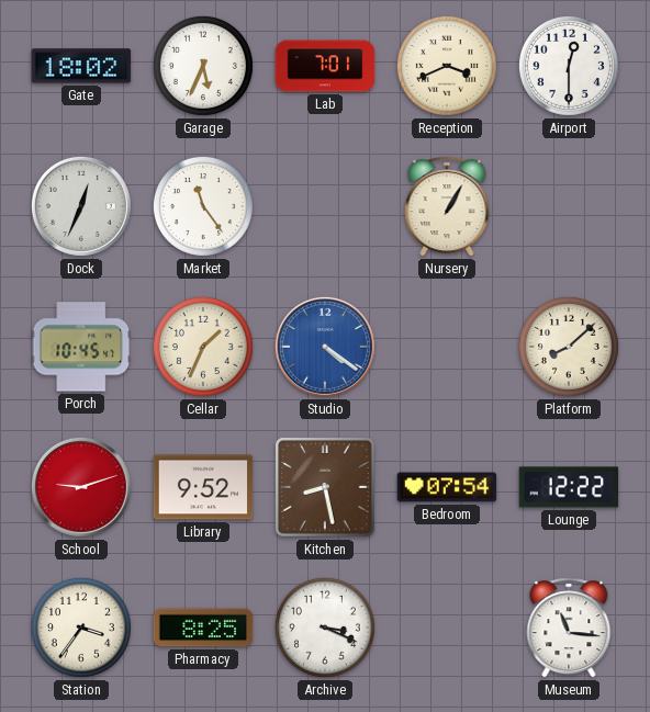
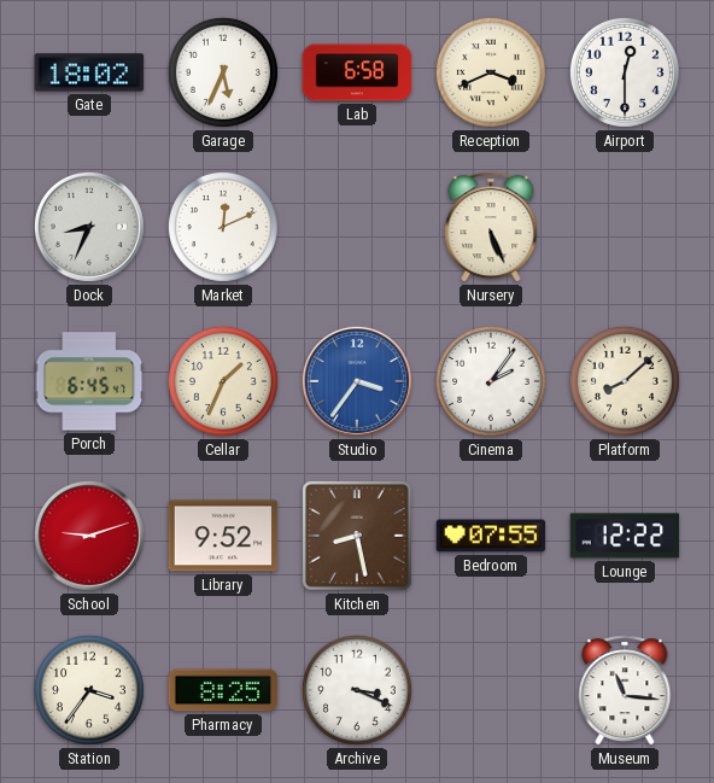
Lab: 7:01 -> 6:58 (357, 72)
Dock: 12:34 -> 8:34 (89, 227)
Market: 11:24 -> 12:11 (223, 227)
Nursery: 1:05 -> 5:26 (491, 227)
Porch: 10:45 -> 6:45 (89, 381)
Studio: 4:21 -> 3:36 (357, 381)
Cinema: none -> 2:06 (491, 381)
Bedroom: 07:54 -> 07:55 (491, 536)
